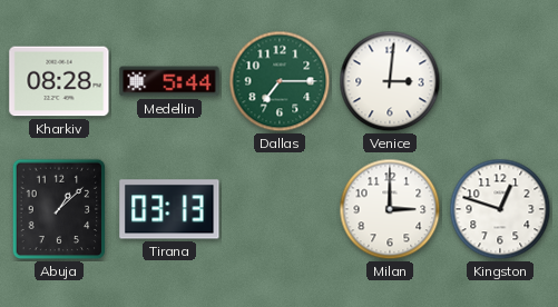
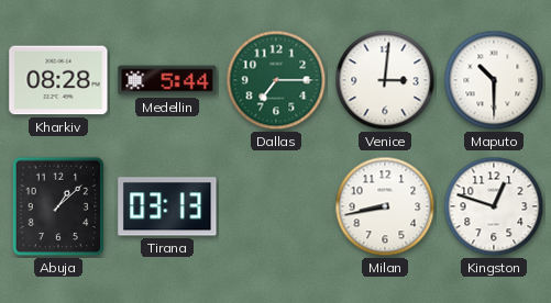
Maputo: none -> 10:30 (494, 80)
Milan: 3:00 -> 8:43 (385, 206)
